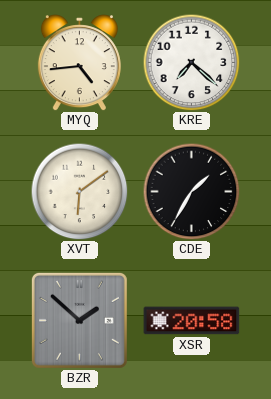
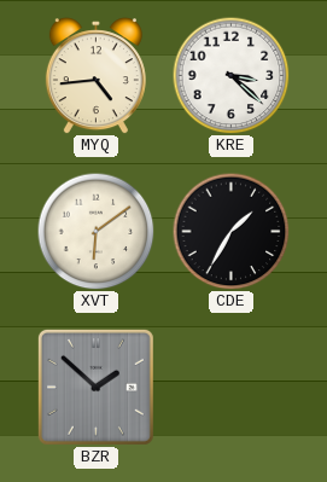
KRE: 7:22 -> 3:22 (230, 75)
XSR: 20:58 -> none (192, 321)
